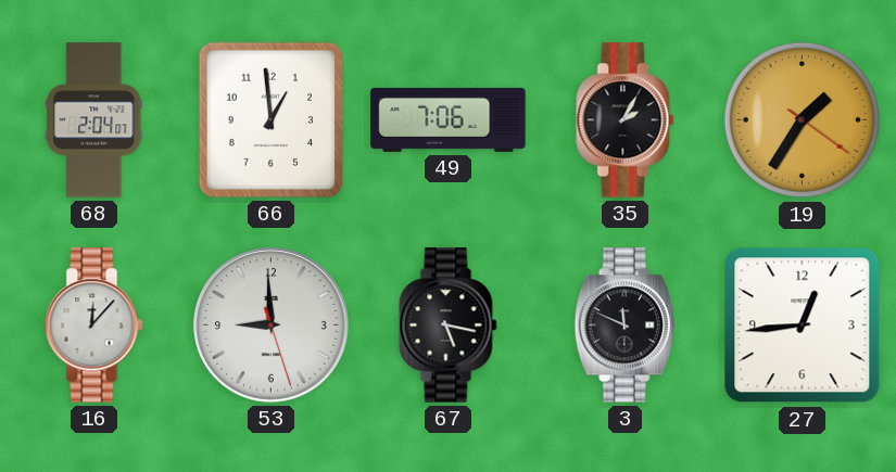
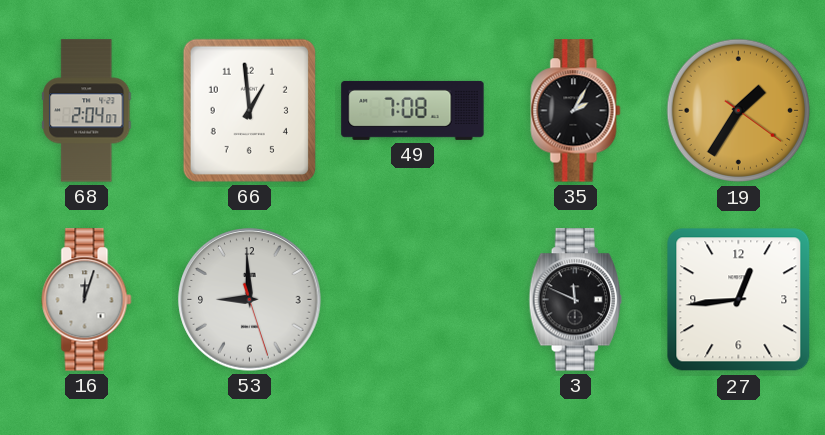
49: 7:06 -> 7:08 (413, 110)
16: 12:07 -> 12:03 (87, 300)
67: 5:17 -> none (449, 326)
